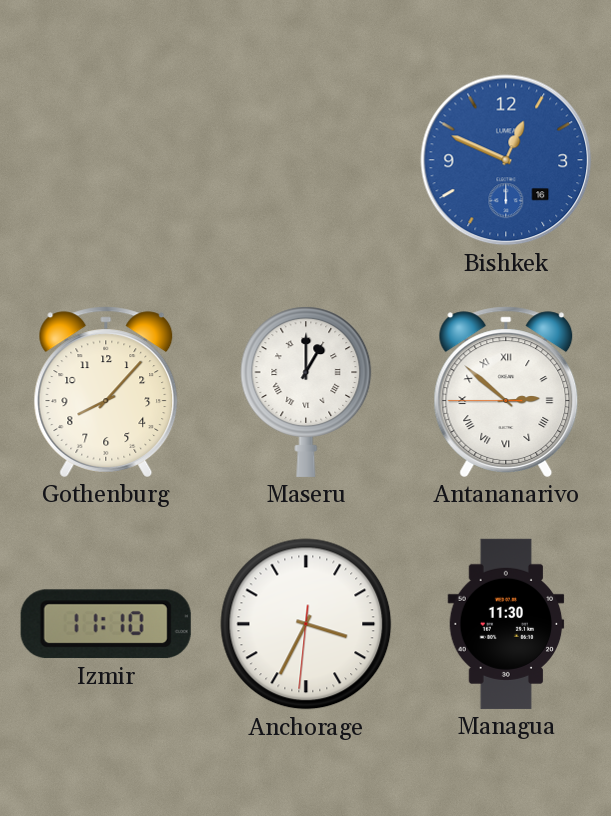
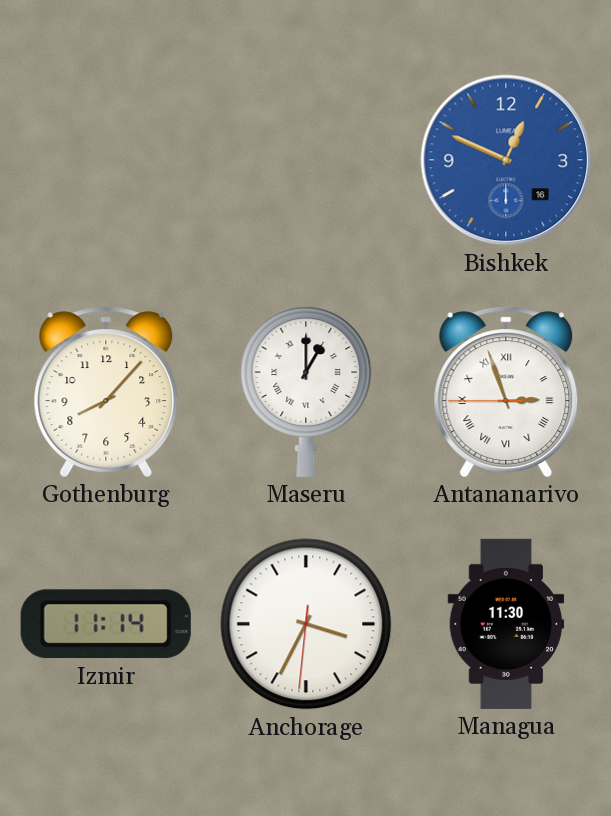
Antananarivo: 2:51 -> 2:56 (506, 392)
Izmir: 11:10 -> 11:14 (106, 624)
